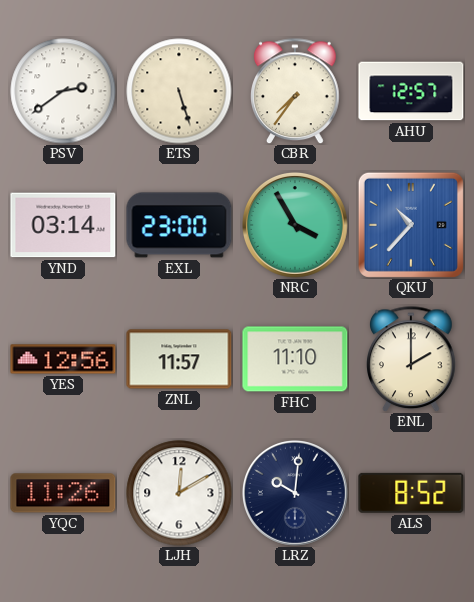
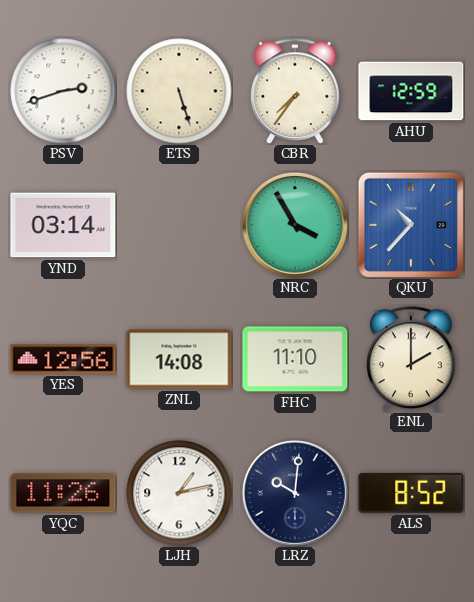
PSV: 2:39 -> 2:42 (63, 91)
AHU: 12:57 -> 12:59 (411, 91)
EXL: 23:00 -> none (179, 225)
ZNL: 11:57 -> 14:08 (179, 359)
LJH: 12:10 -> 1:13 (179, 493)
